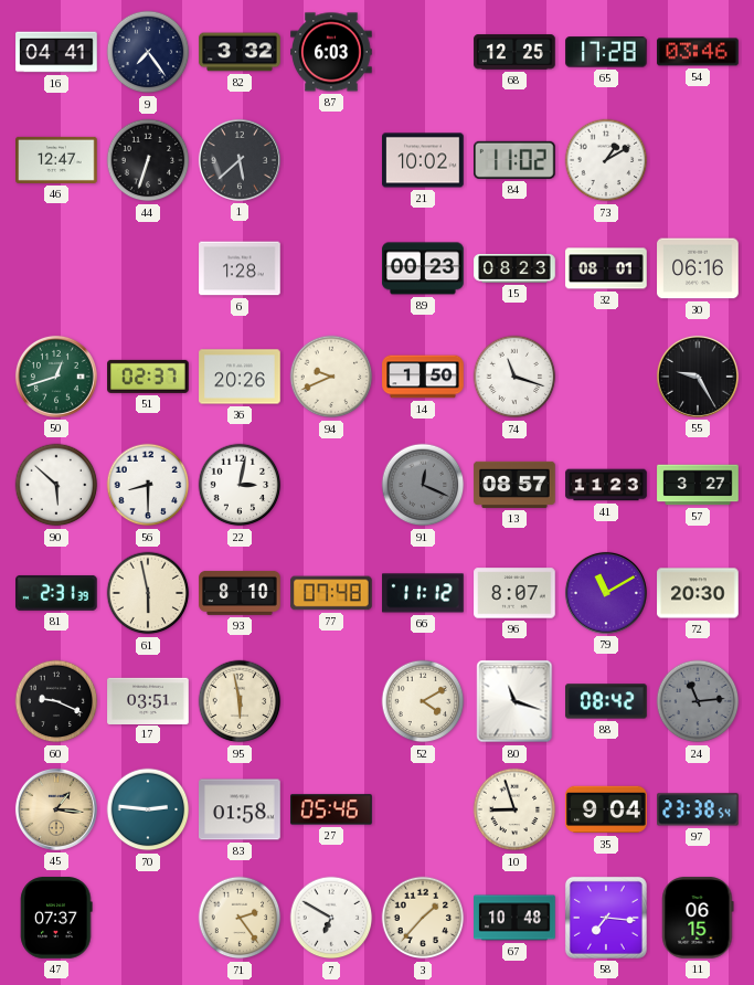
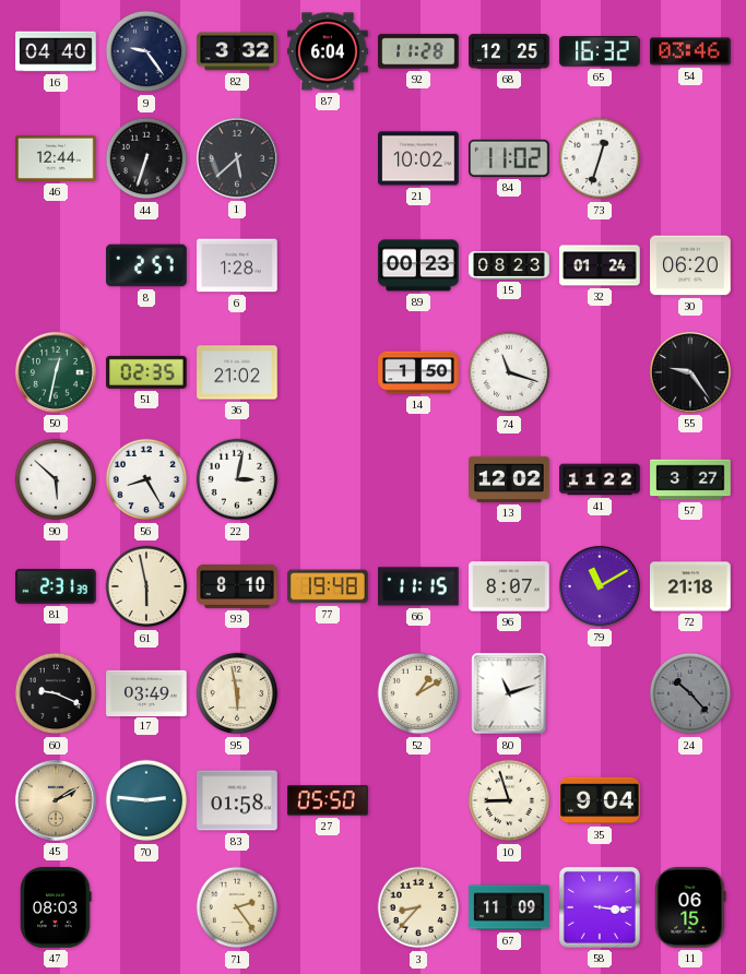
16: 04:41 -> 04:40 (56, 51)
9: 7:24 -> 9:24 (146, 51)
87: 6:03 -> 6:04 (328, 51)
92: none -> 11:28 (418, 51)
65: 17:28 -> 16:32 (601, 51)
46: 12:47 -> 12:44 (56, 158)
73: 1:10 -> 12:33 (600, 158)
8: none -> 2:57 (146, 265)
32: 08:01 -> 01:24 (600, 265)
30: 06:16 -> 06:20 (690, 265)
50: 12:42 -> 12:32 (56, 372)
51: 02:37 -> 02:35 (146, 372)
36: 20:26 -> 21:02 (237, 372)
94: 9:41 -> none (331, 377)
55: 9:25 -> 9:24 (690, 372)
56: 8:30 -> 8:25 (146, 479)
91: 12:19 -> none (423, 485)
13: 08:57 -> 12:02 (509, 479)
41: 11:23 -> 11:22 (600, 479)
77: 07:48 -> 19:48 (328, 586)
66: 11:12 -> 11:15 (418, 586)
72: 20:30 -> 21:18 (690, 586)
17: 03:51 -> 03:49 (146, 692)
52: 4:10 -> 1:10 (418, 693)
80: 11:18 -> 11:12 (509, 693)
88: 08:42 -> none (606, 701)
24: 11:14 -> 10:23 (690, 693)
45: 1:16 -> 2:10 (56, 800)
27: 05:46 -> 05:50 (328, 800)
97: 23:38 -> none (698, 809)
47: 07:37 -> 08:03 (56, 907)
7: 6:50 -> none (331, 918)
3: 1:37 -> 8:37 (418, 907)
67: 10:48 -> 11:09 (509, 907)
58: 7:16 -> 3:16 (600, 907)
